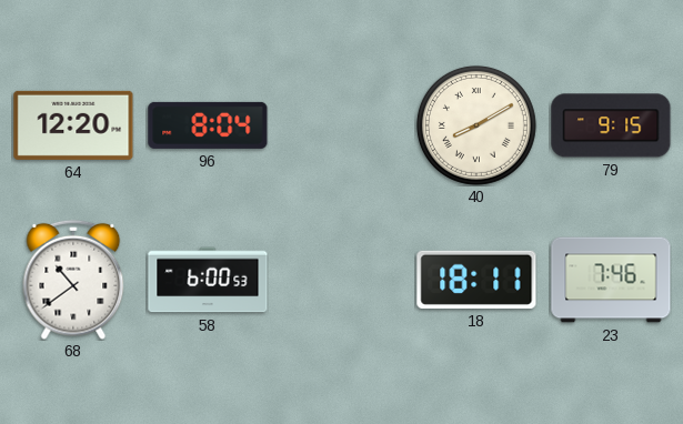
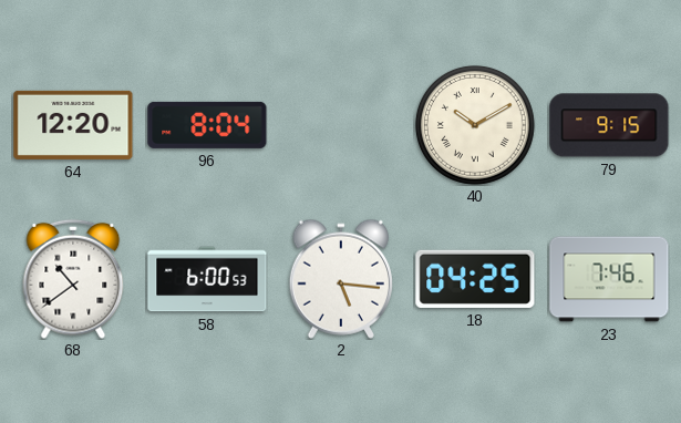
40: 8:10 -> 10:10 (475, 125)
2: none -> 5:16 (341, 279)
18: 18:11 -> 04:25 (475, 279)
